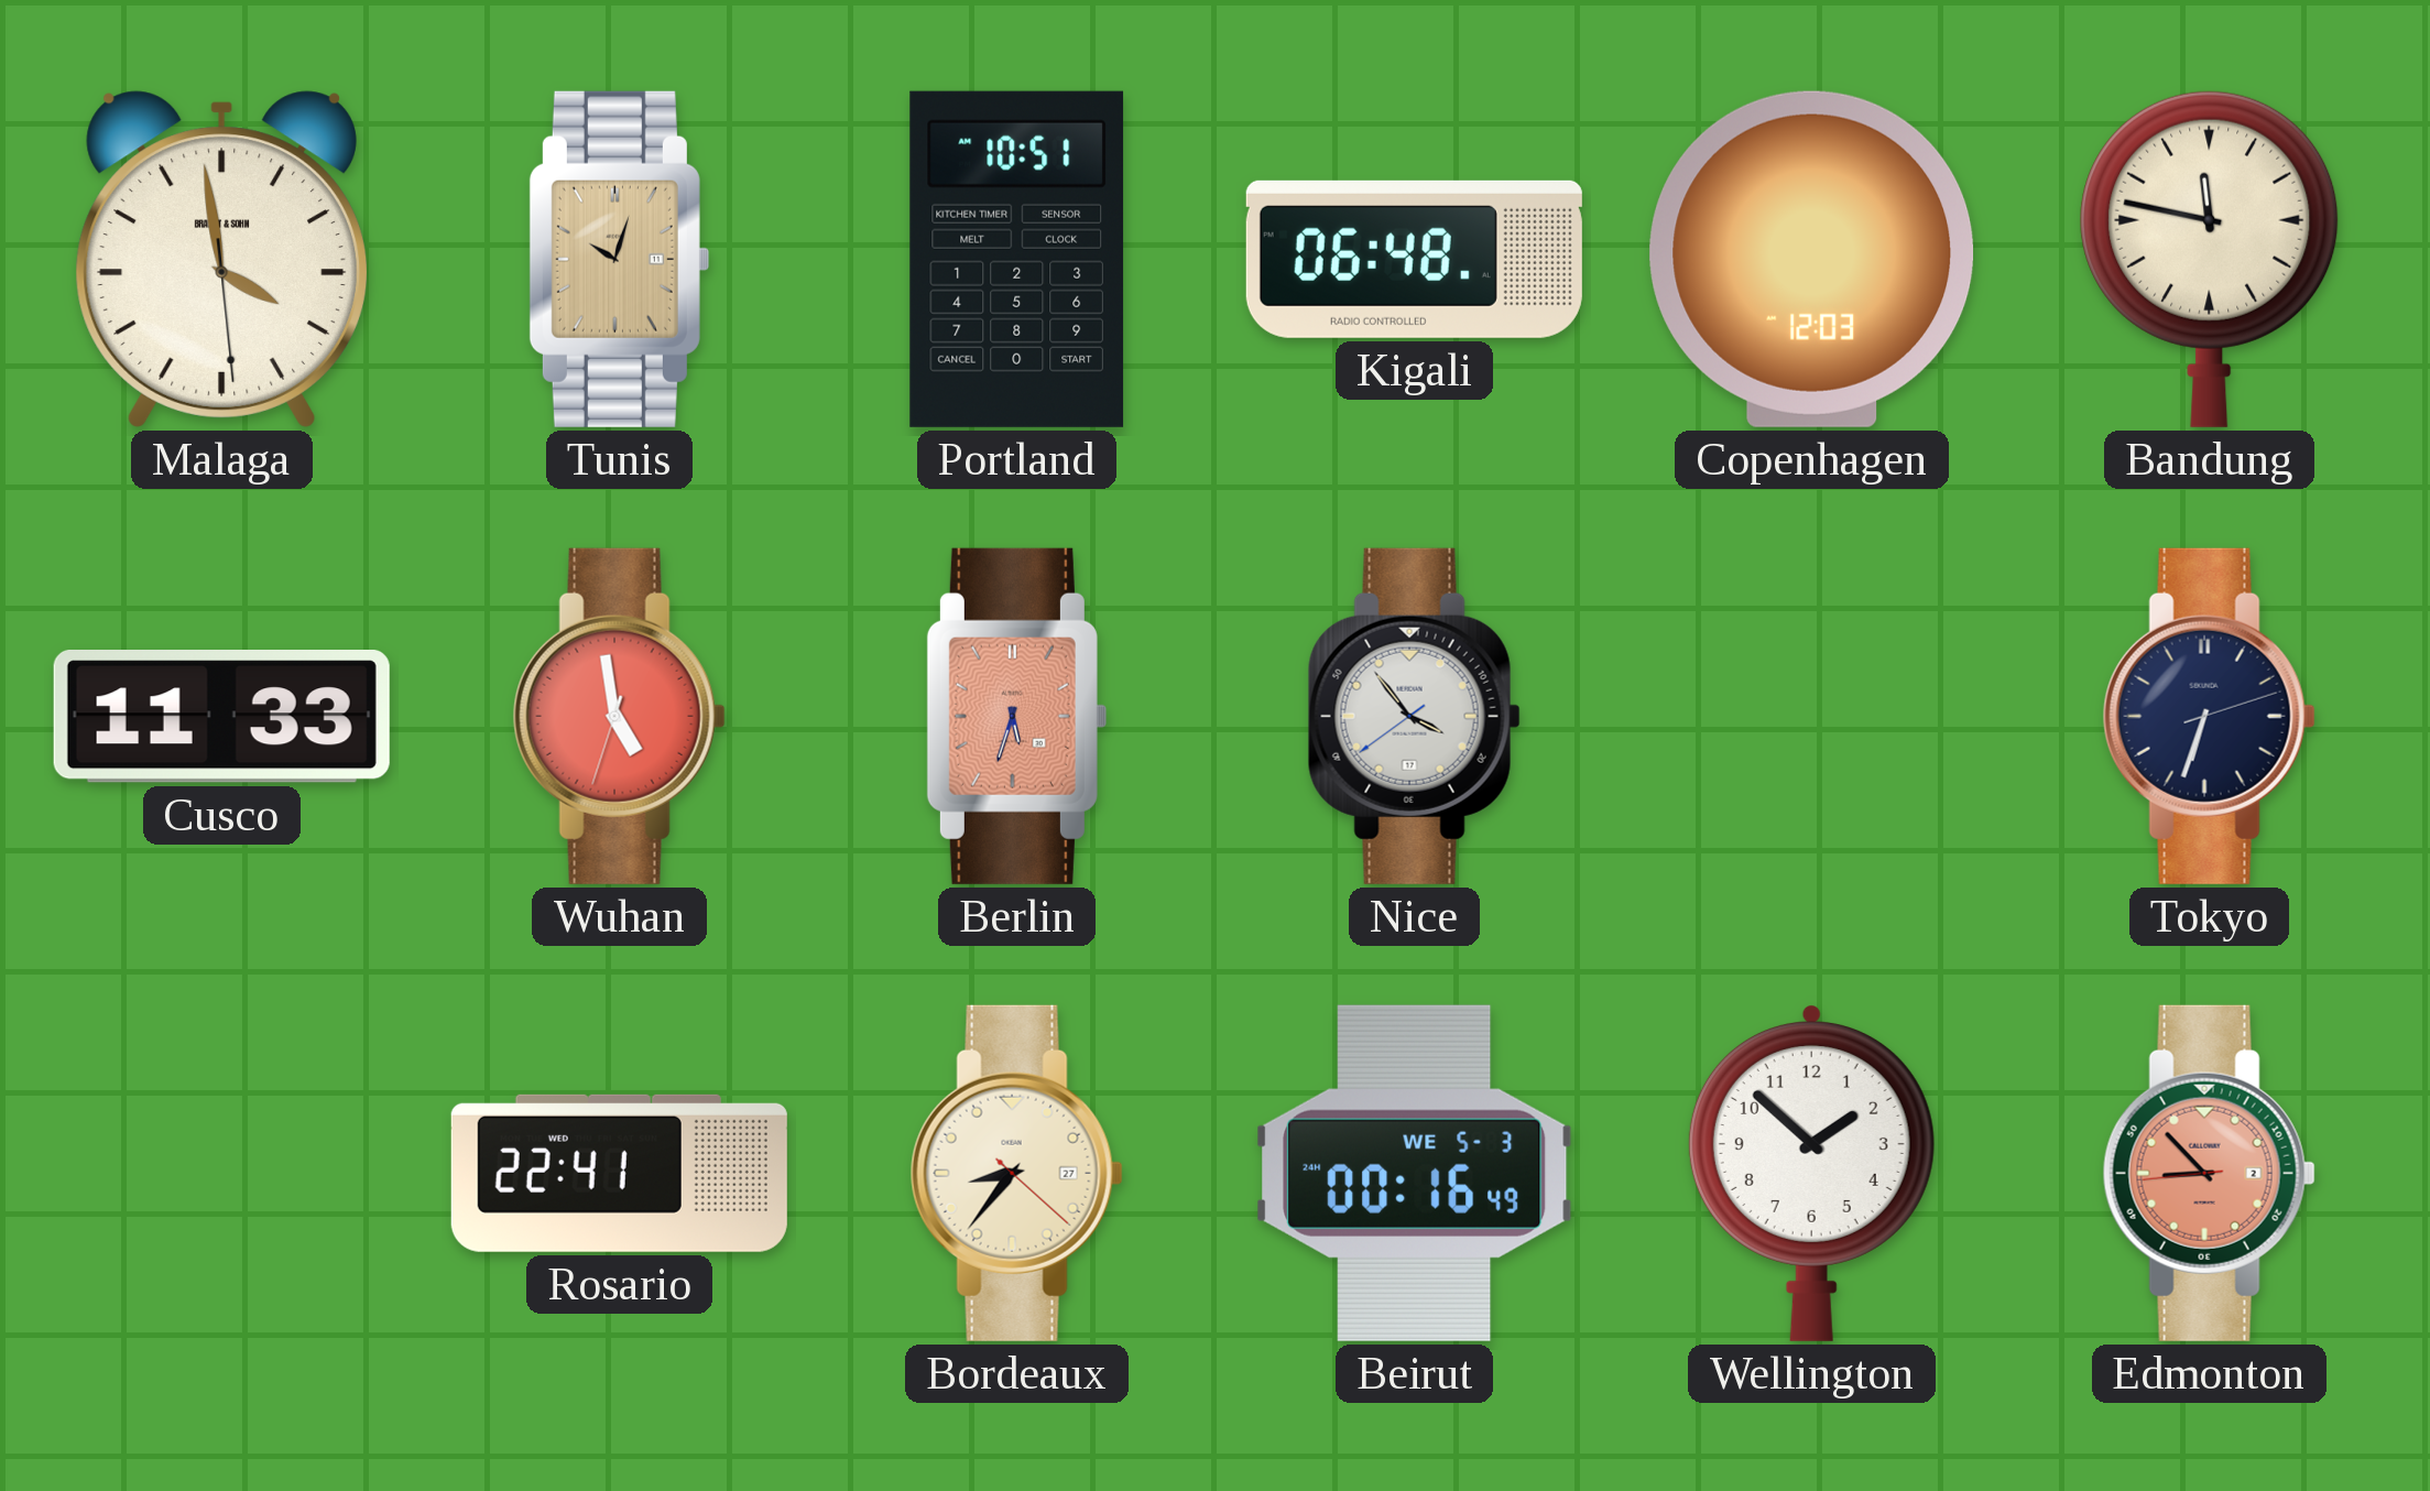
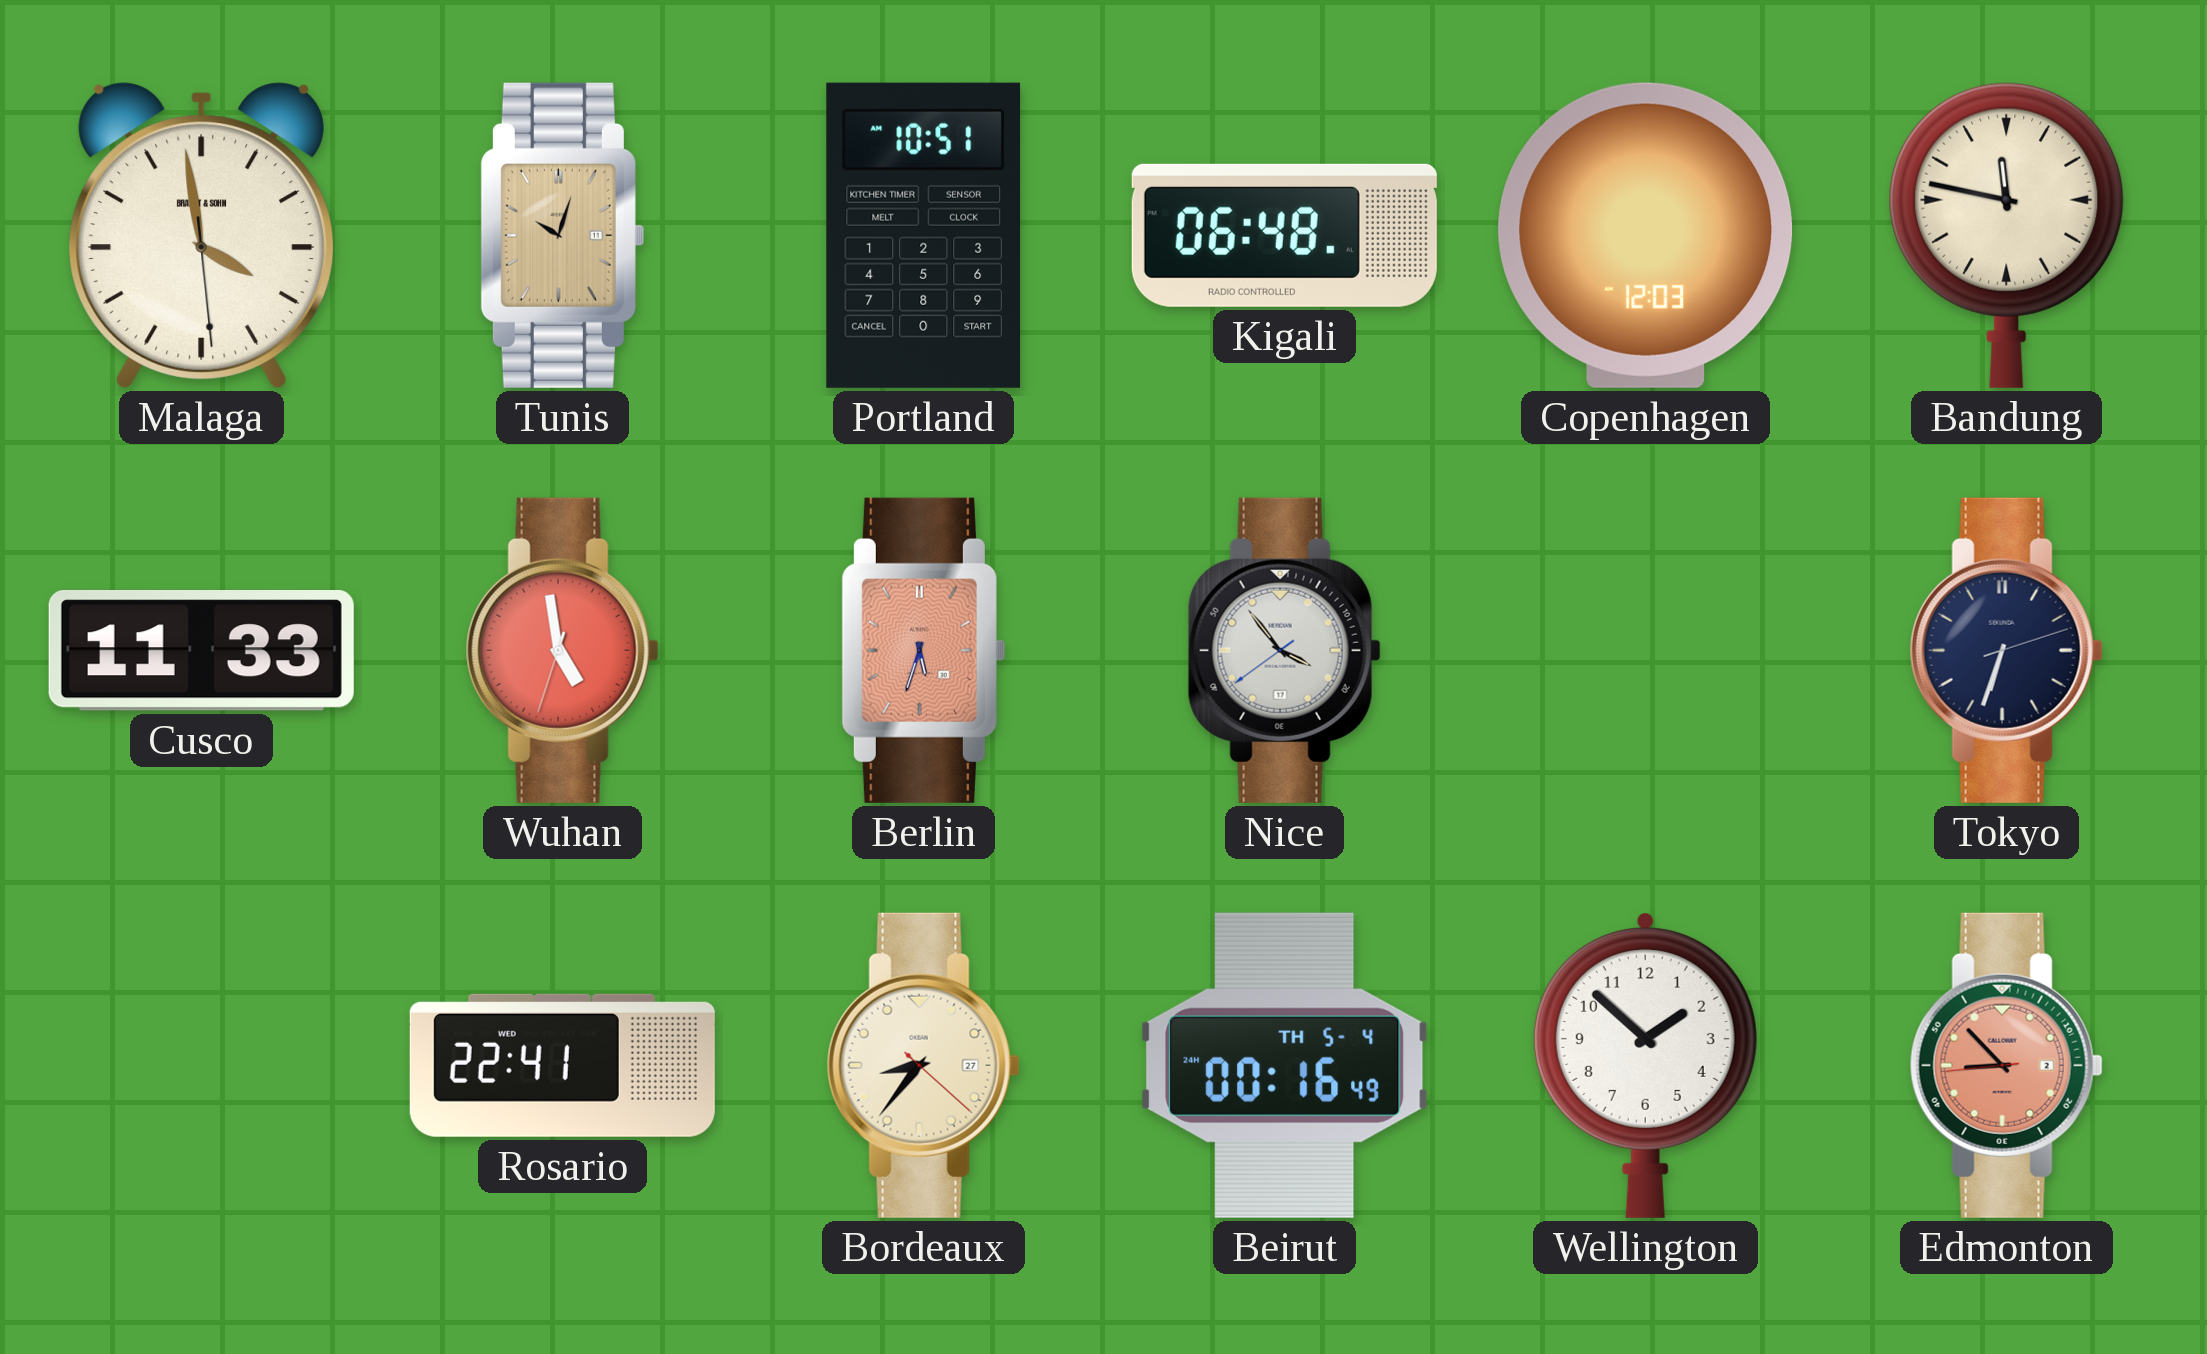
Beirut date: WE 5-3 -> TH 5-4 (1285, 1065)
